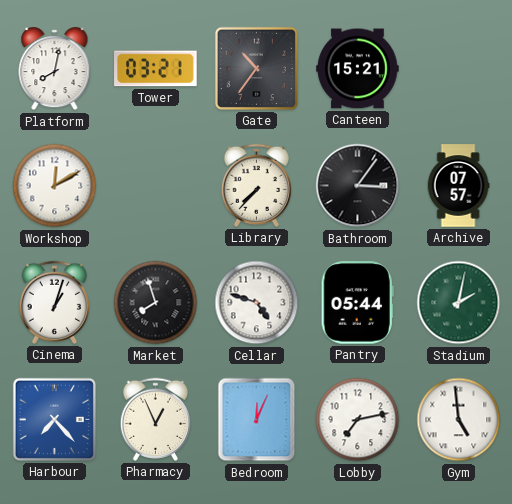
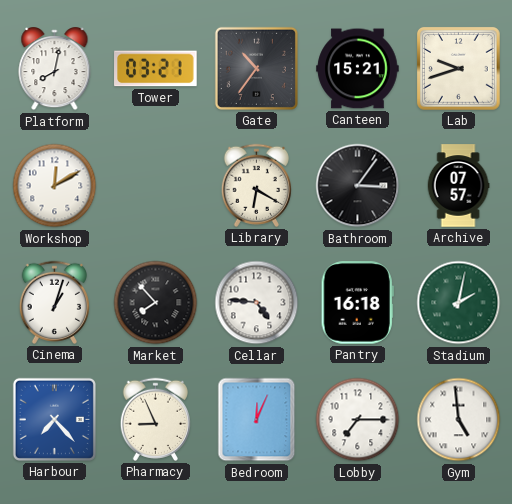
Lab: none -> 9:42 (458, 68)
Library: 7:37 -> 6:20 (256, 185)
Market: 7:57 -> 7:53 (156, 303)
Cellar: 4:48 -> 4:46 (257, 303)
Pantry: 05:44 -> 16:18 (357, 303)
Pharmacy: 12:56 -> 8:56 (155, 419)
Lobby: 7:13 -> 7:15 (358, 420)
